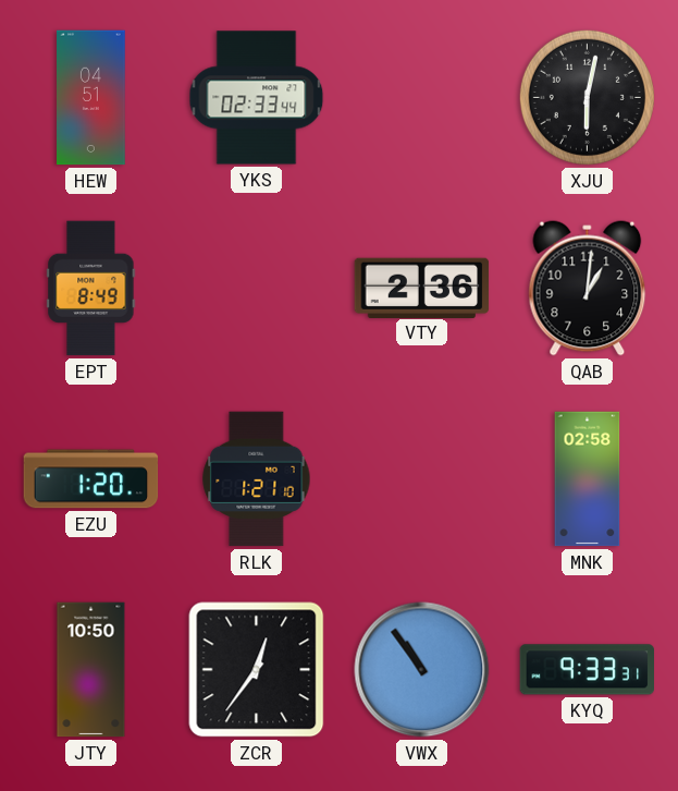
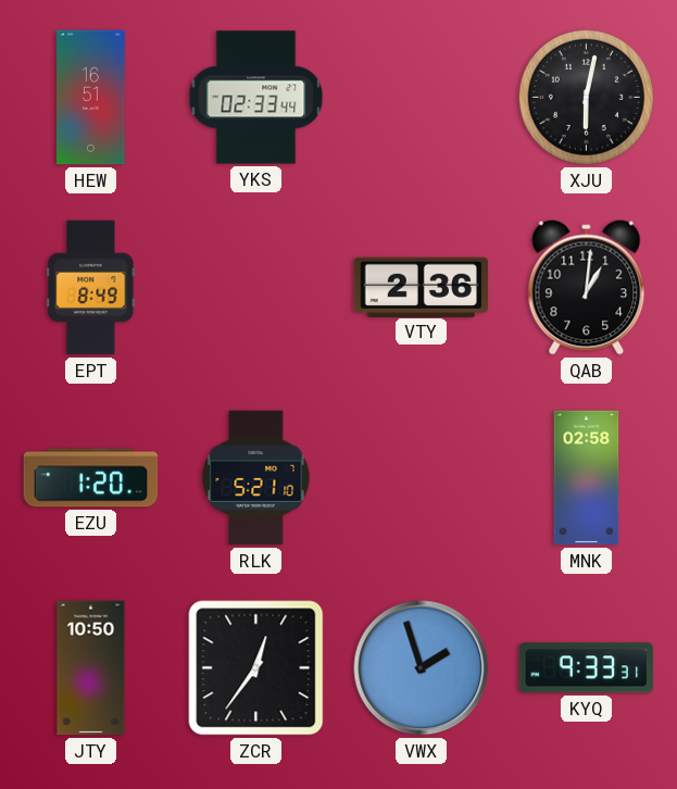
HEW: 04:51 -> 16:51 (91, 98)
RLK: 1:21 -> 5:21 (256, 478)
VWX: 10:54 -> 1:57 (422, 668)
